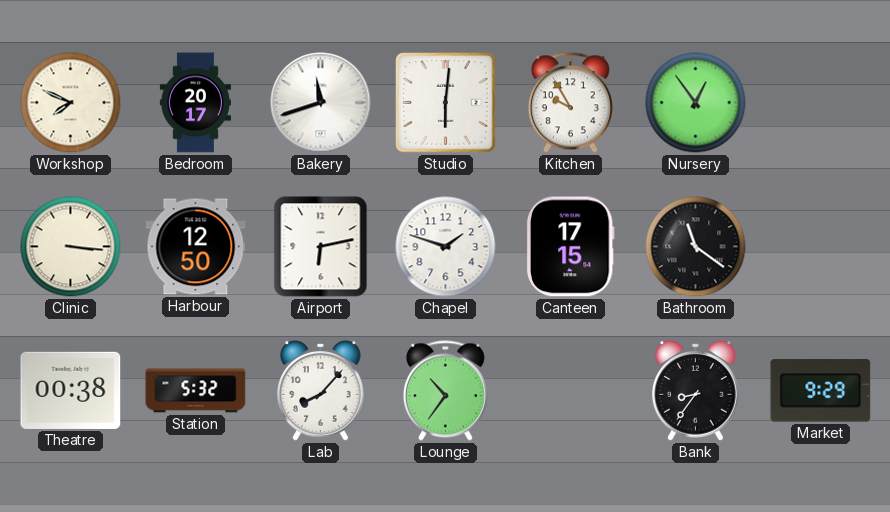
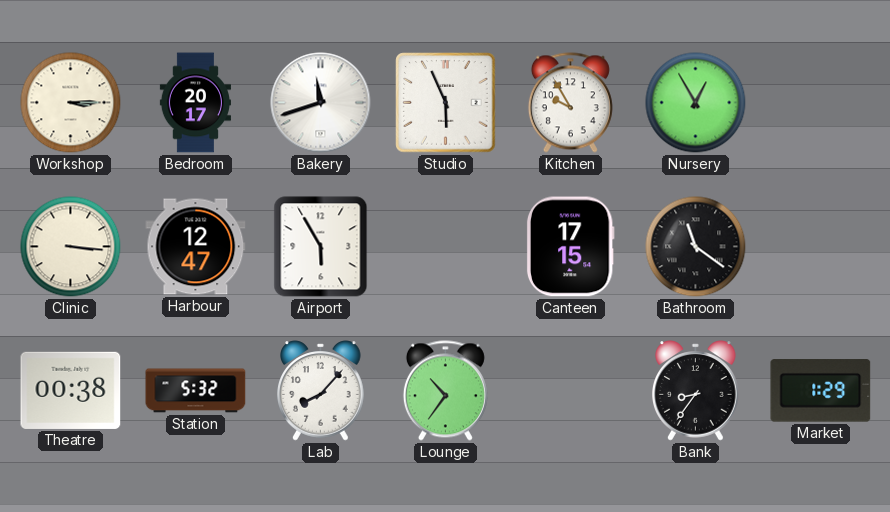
Workshop: 7:49 -> 3:15 (71, 103)
Studio: 6:01 -> 5:56 (446, 103)
Nursery: 12:54 -> 12:55 (696, 103)
Harbour: 12:50 -> 12:47 (196, 247)
Airport: 6:13 -> 5:55 (321, 247)
Chapel: 1:48 -> none (446, 247)
Market: 9:29 -> 1:29 (821, 391)
